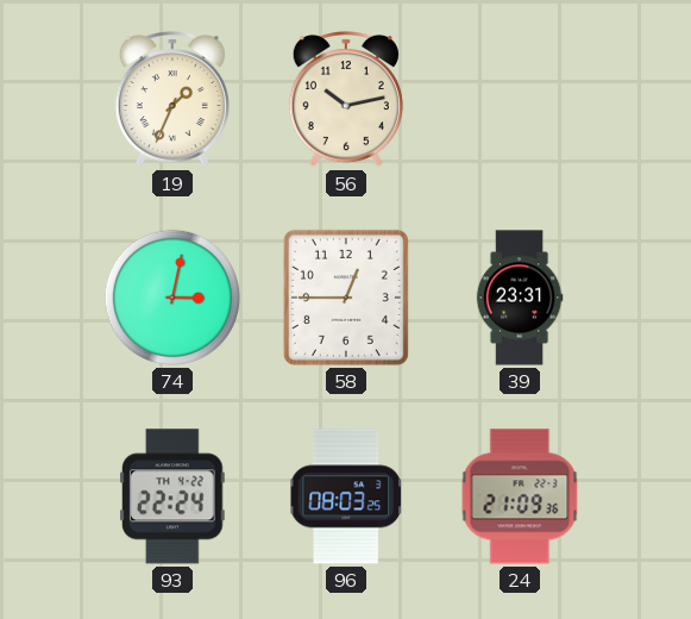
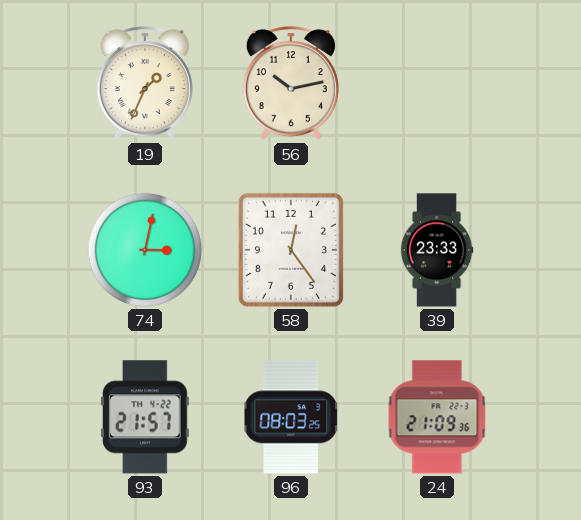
58: 12:45 -> 12:24 (291, 250)
39: 23:31 -> 23:33 (437, 250)
93: 22:24 -> 21:57 (146, 417)
